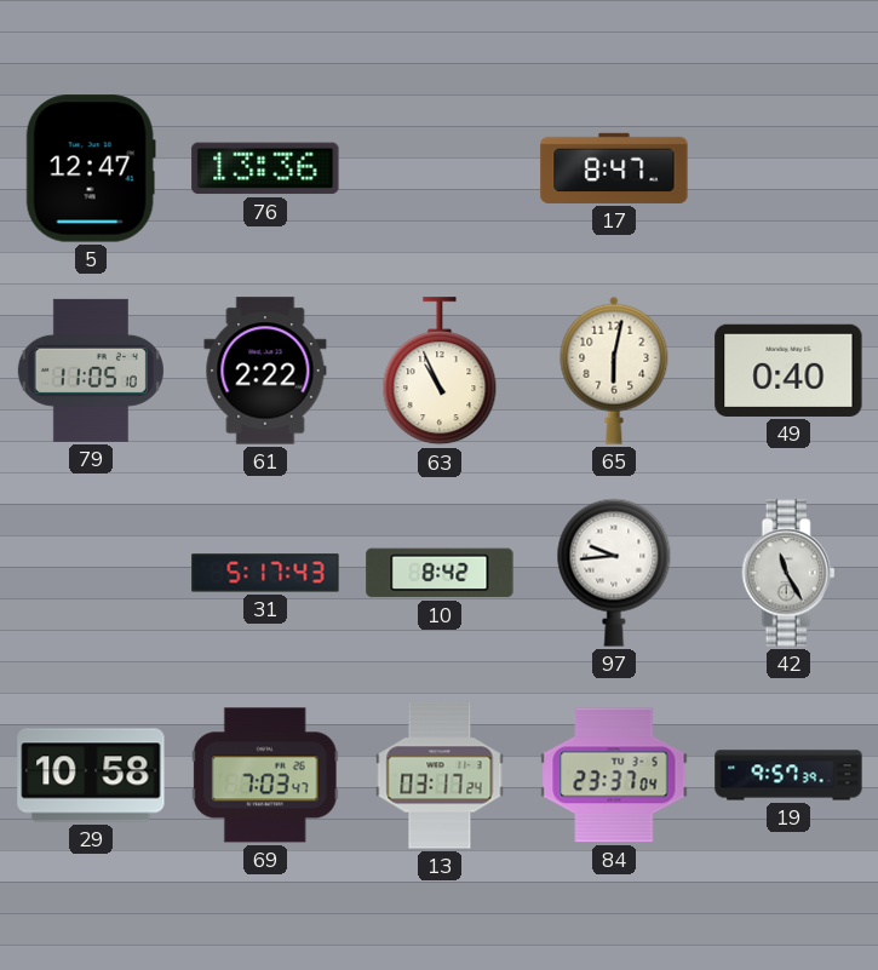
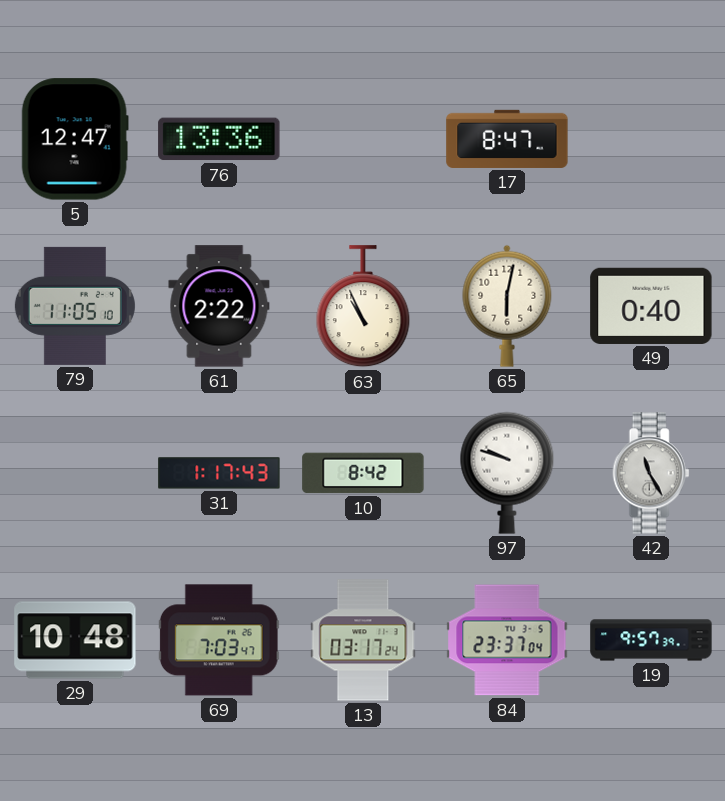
31: 5:17 -> 1:17 (219, 473)
97: 9:44 -> 9:48 (507, 473)
29: 10:58 -> 10:48 (75, 640)
